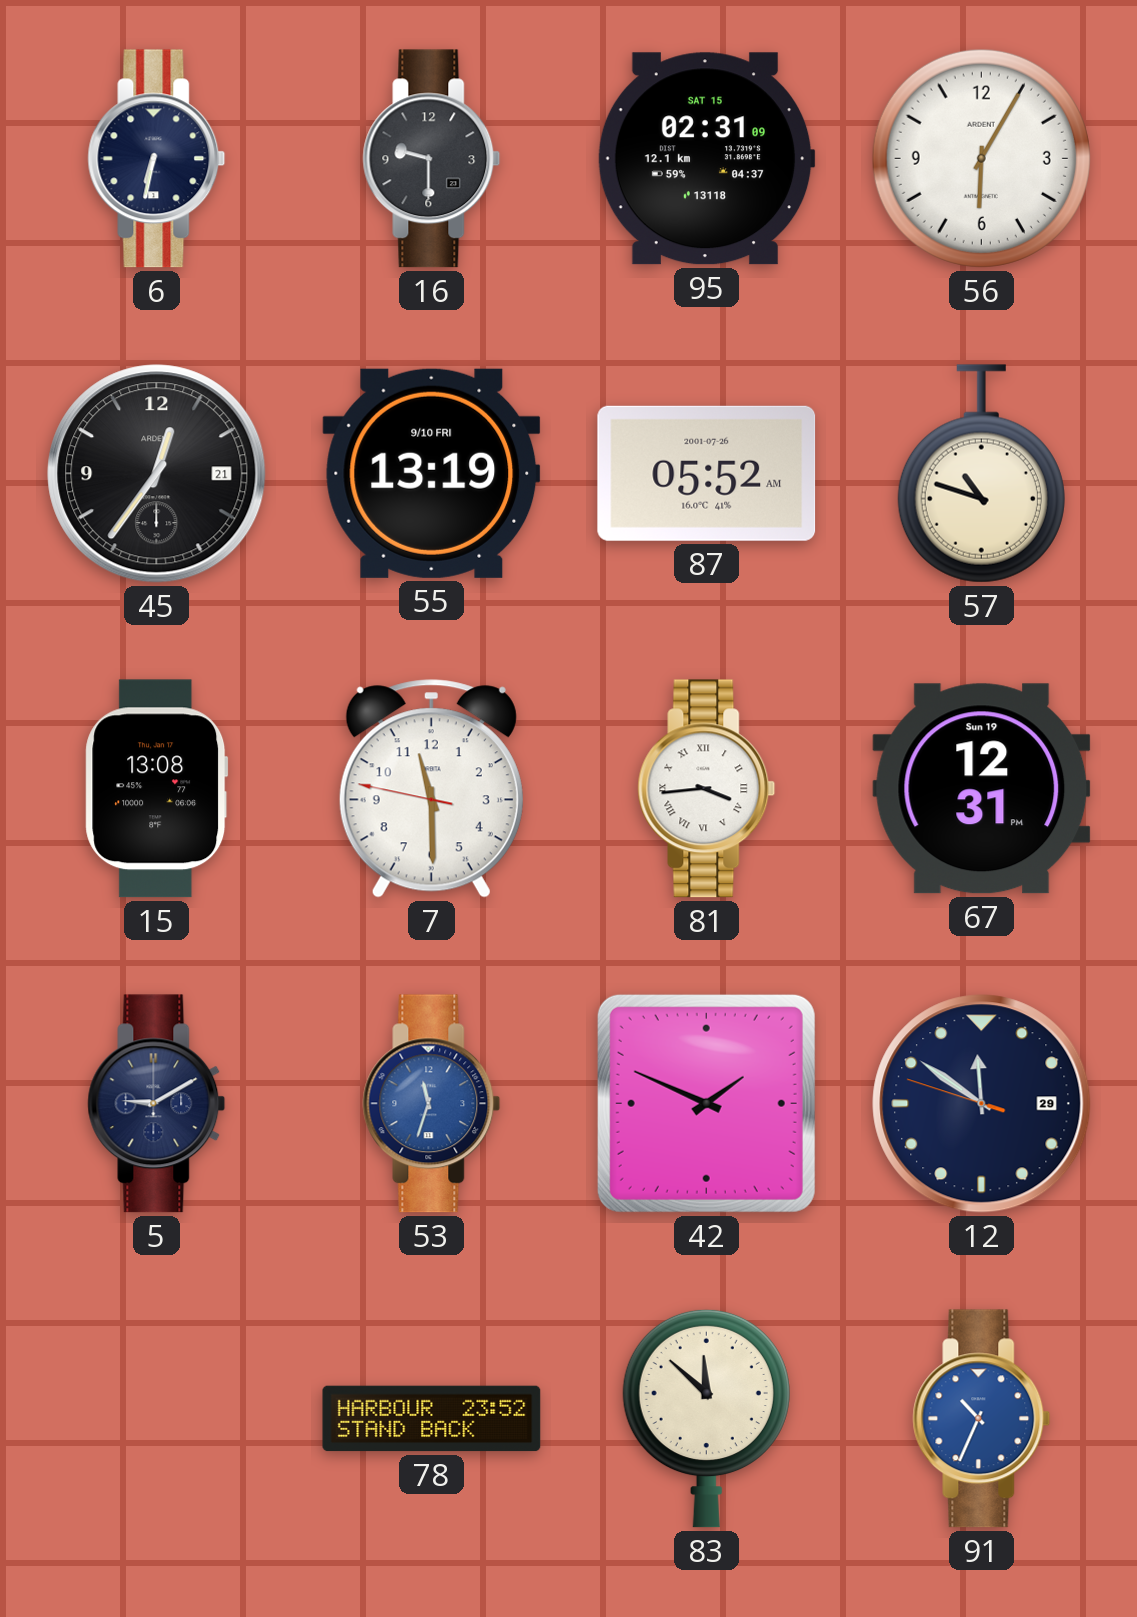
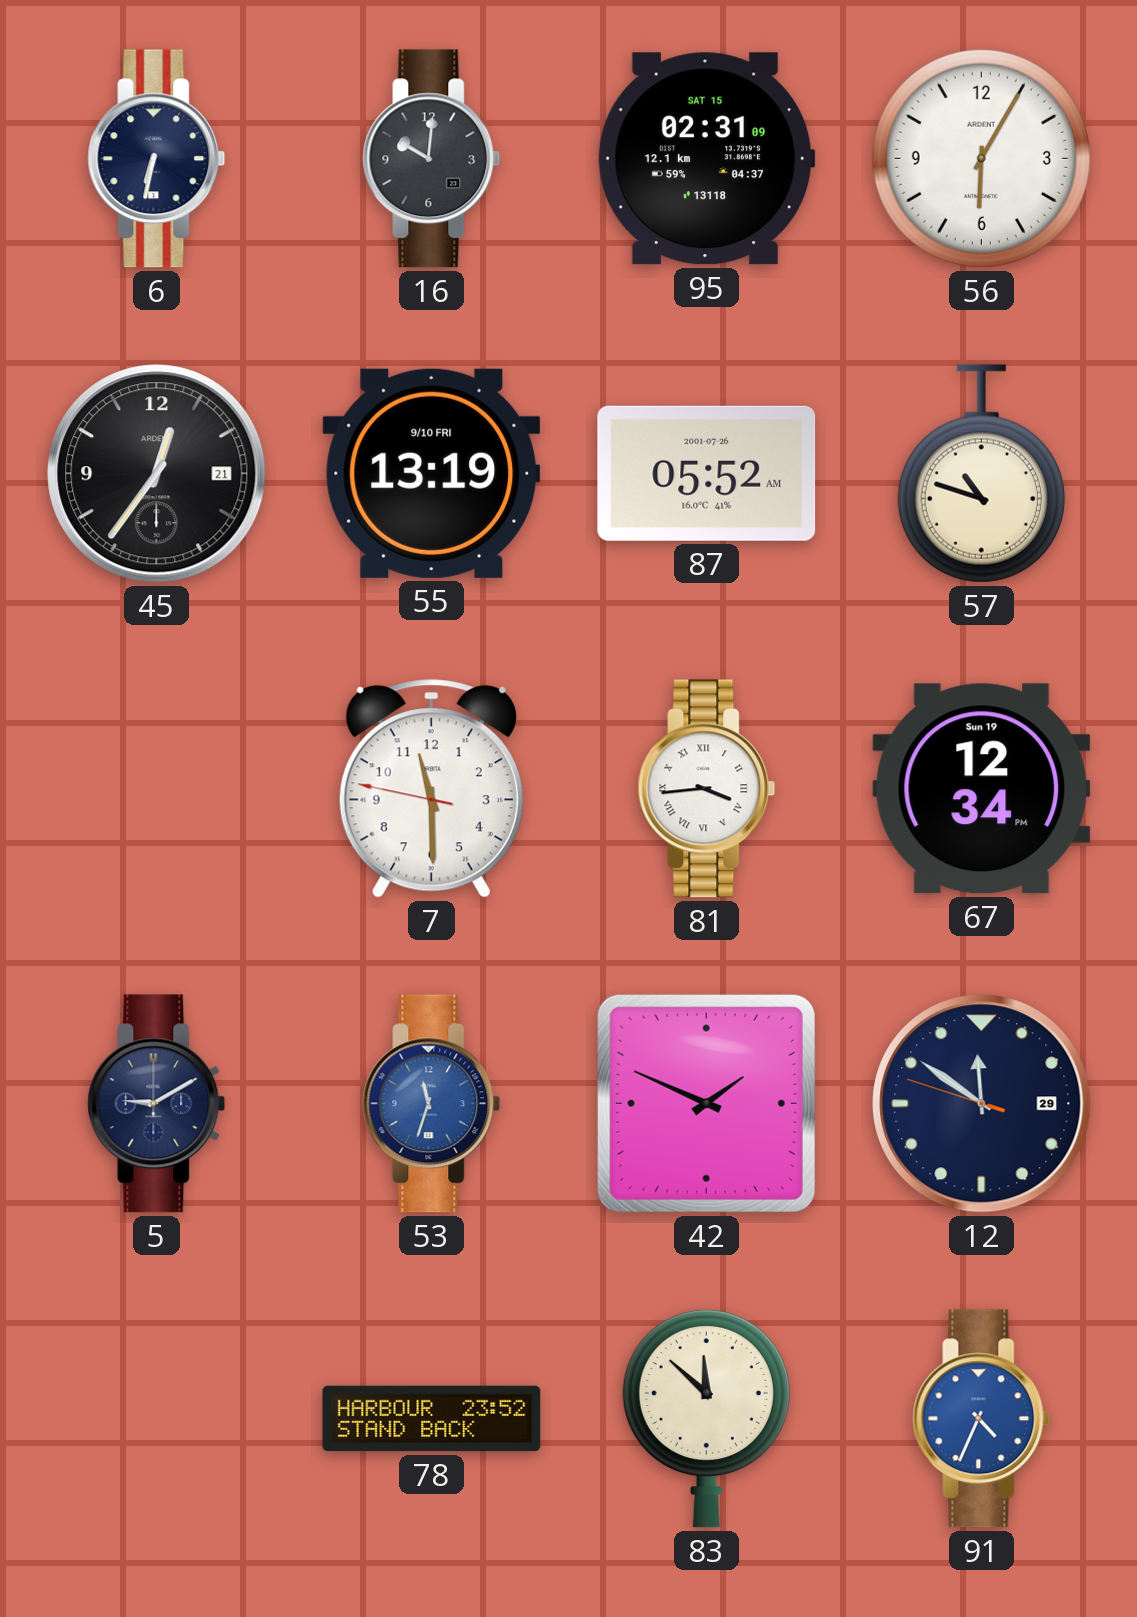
16: 9:30 -> 10:01 (432, 159)
15: 13:08 -> none (157, 789)
67: 12:31 -> 12:34 (982, 789)
91: 10:34 -> 4:34 (982, 1419)
